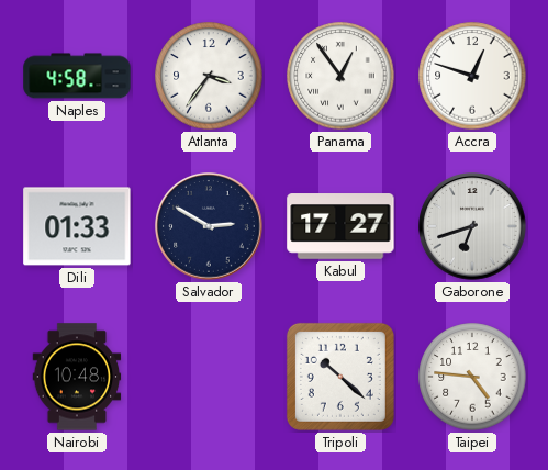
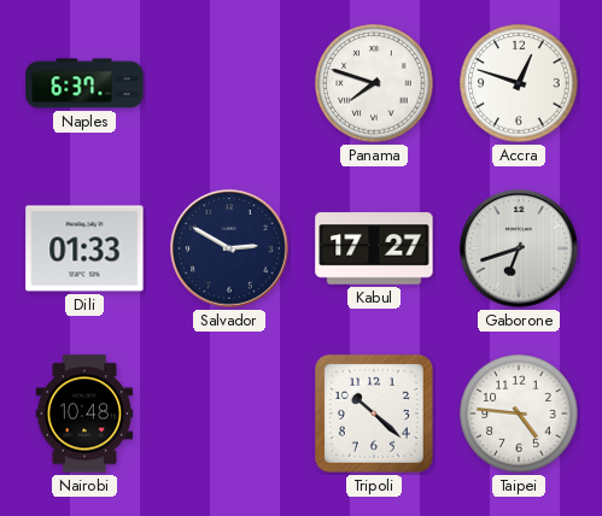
Naples: 4:58 -> 6:37 (84, 83)
Atlanta: 3:36 -> none (209, 76)
Panama: 12:54 -> 7:48 (374, 83)
